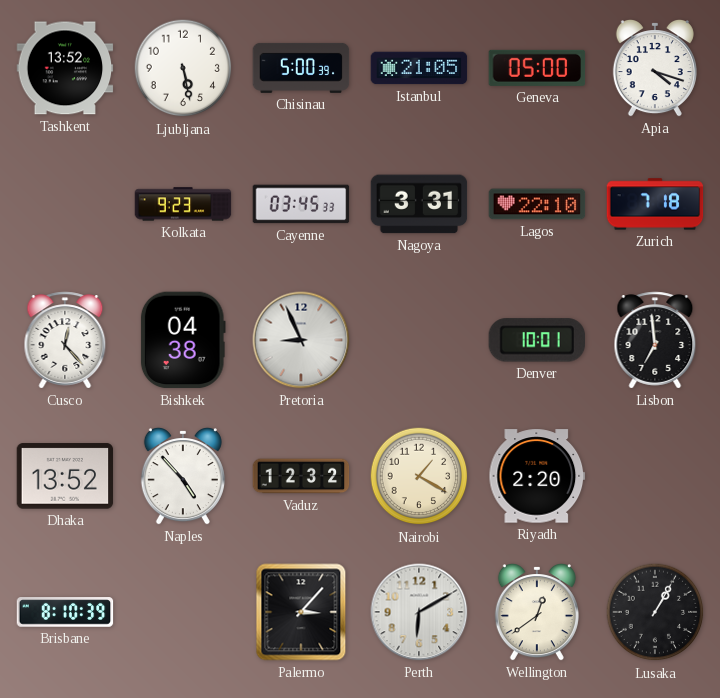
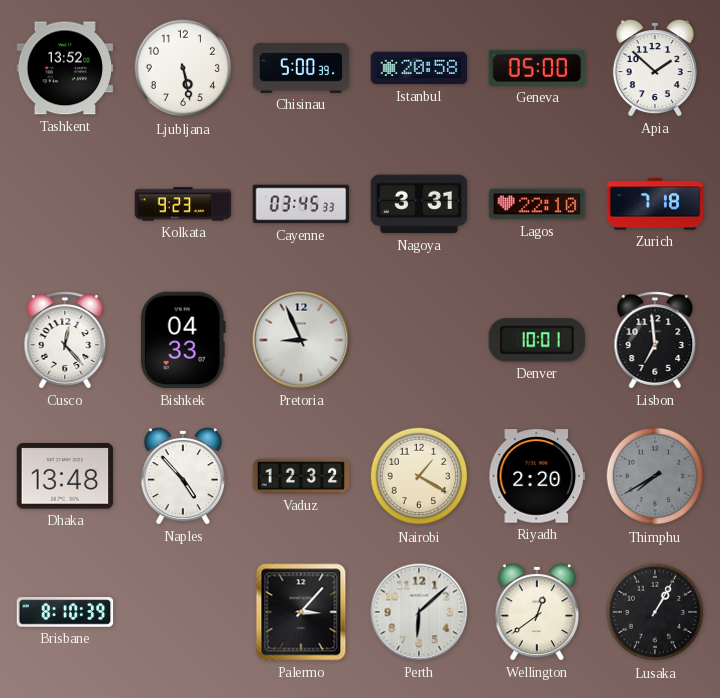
Istanbul: 21:05 -> 20:58 (419, 68)
Apia: 4:18 -> 1:52 (655, 69)
Bishkek: 04:38 -> 04:33 (183, 340)
Dhaka: 13:52 -> 13:48 (65, 476)
Thimphu: none -> 7:40 (655, 476)
Perth: 6:10 -> 6:08 (419, 612)
